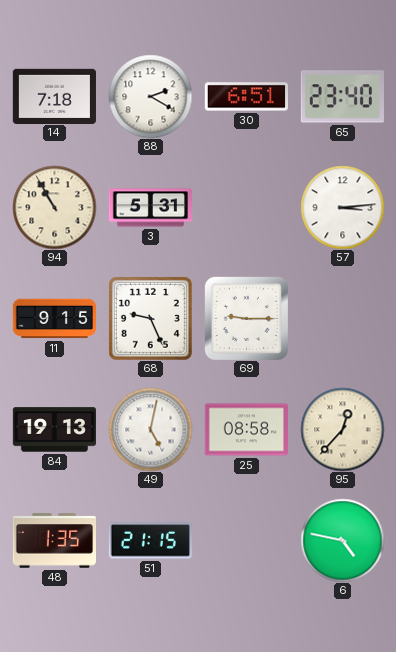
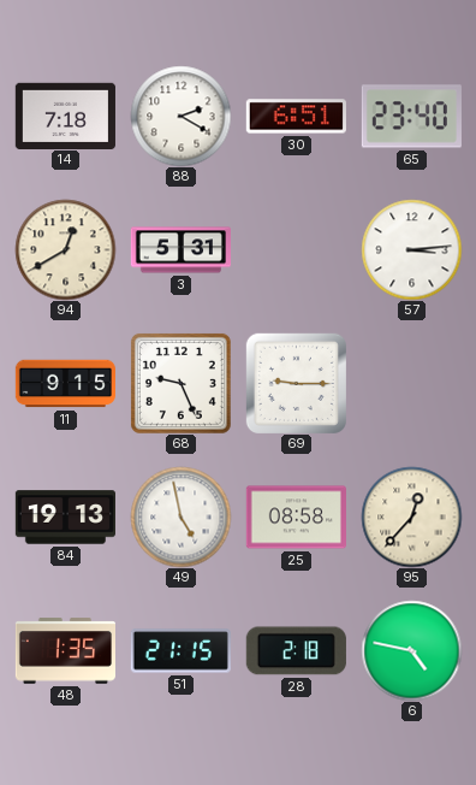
94: 10:55 -> 12:40 (65, 249)
49: 5:02 -> 4:58 (180, 517)
28: none -> 2:18 (296, 651)
